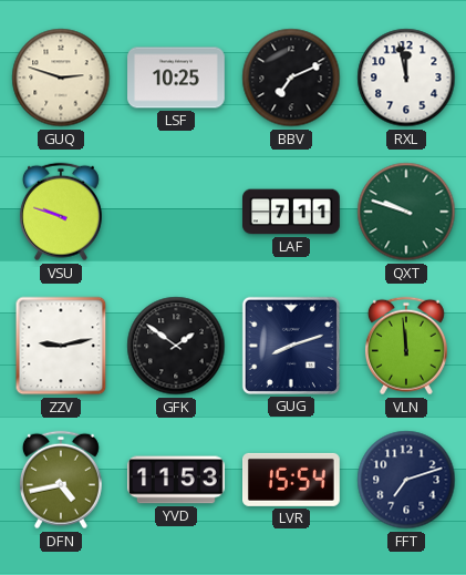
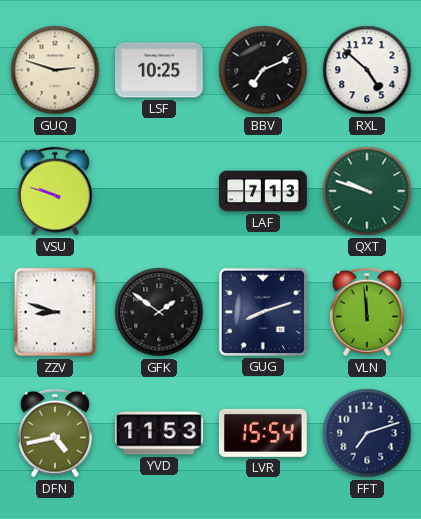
RXL: 11:58 -> 4:52 (367, 70)
LAF: 7:11 -> 7:13 (264, 191)
ZZV: 9:13 -> 8:48 (55, 312)
